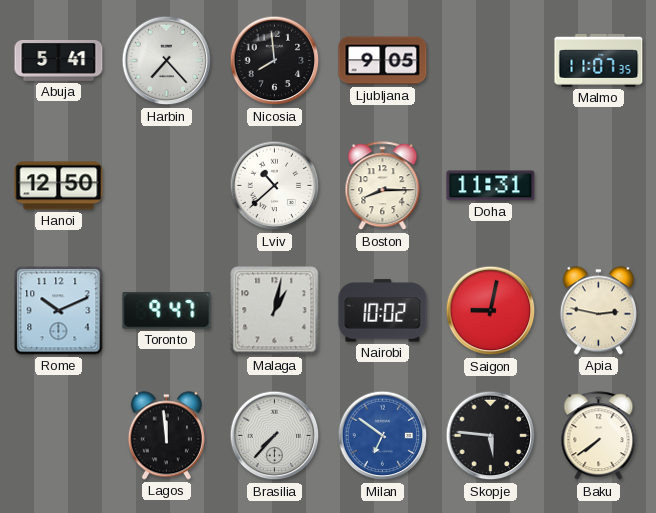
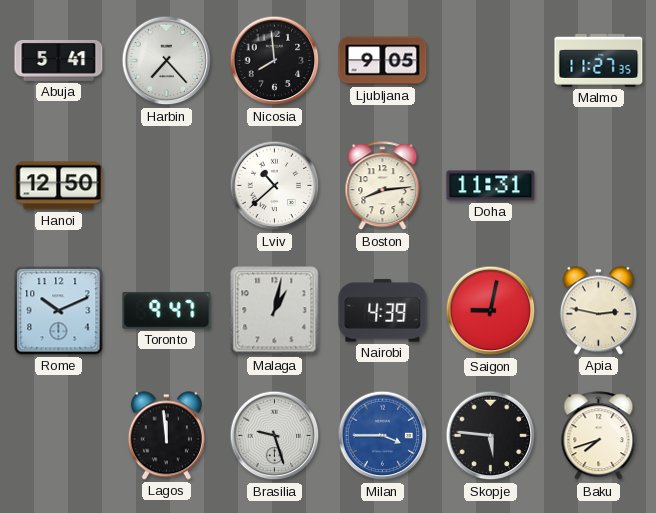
Malmo: 11:07 -> 11:27 (599, 60)
Boston: 8:15 -> 8:14 (383, 186)
Nairobi: 10:02 -> 4:39 (383, 311)
Brasilia: 7:37 -> 9:27 (275, 436)
Milan: 6:51 -> 3:45 (383, 436)
Baku: 7:39 -> 7:42 (599, 436)
